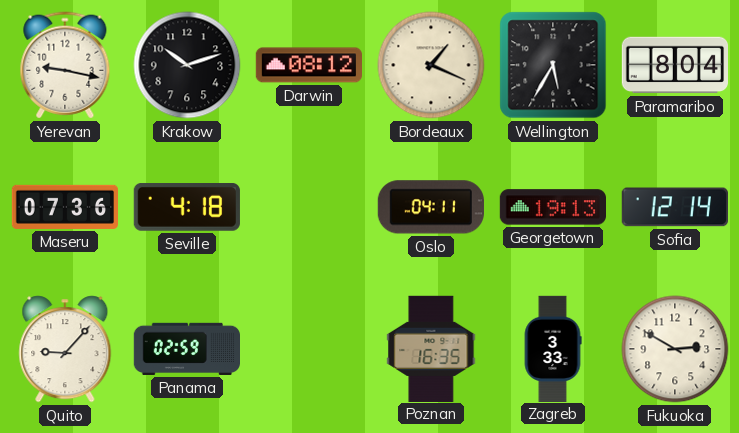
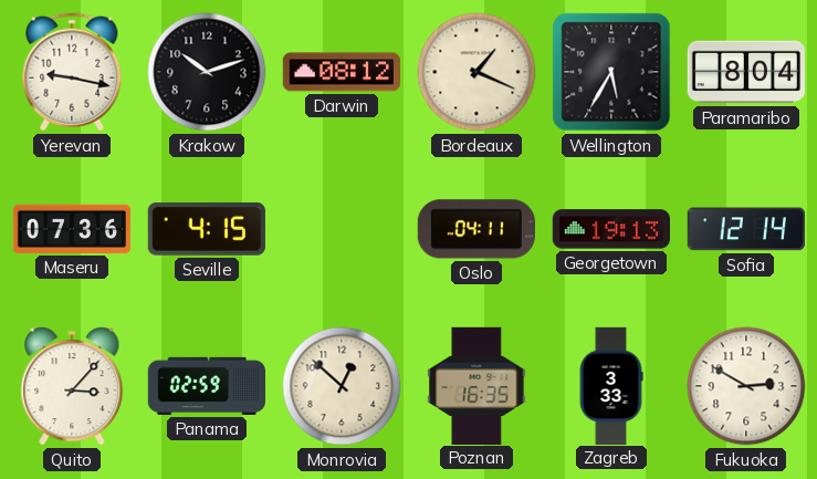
Seville: 4:18 -> 4:15 (207, 230)
Quito: 9:07 -> 3:07 (72, 386)
Monrovia: none -> 12:52 (342, 386)
